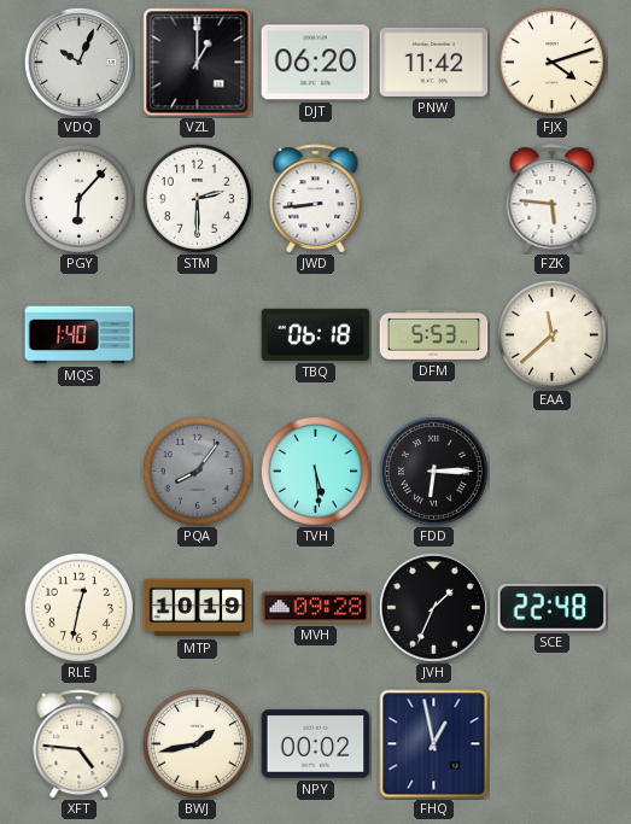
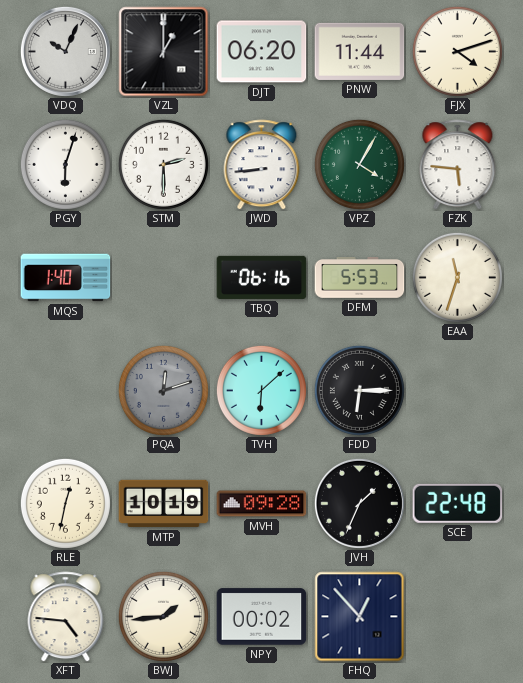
PNW: 11:42 -> 11:44 (360, 51)
PGY: 6:07 -> 6:03 (65, 164)
VPZ: none -> 4:05 (359, 164)
TBQ: 06:18 -> 06:16 (262, 277)
EAA: 11:38 -> 11:33 (457, 277)
PQA: 8:06 -> 12:12 (163, 390)
TVH: 5:29 -> 6:08 (261, 390)
BWJ: 1:43 -> 1:44 (163, 616)
FHQ: 12:58 -> 12:53 (360, 617)
